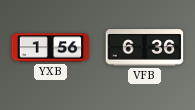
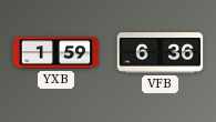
YXB: 1:56 -> 1:59 (56, 53)
